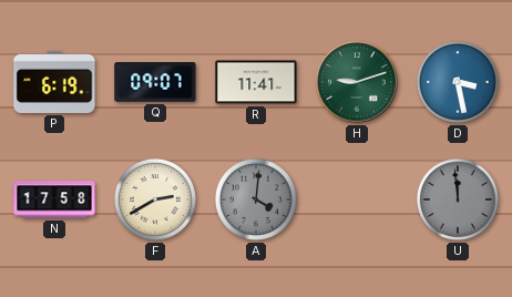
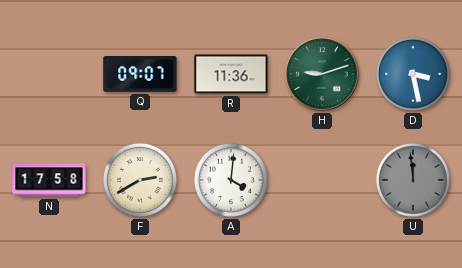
P: 6:19 -> none (54, 82)
R: 11:41 -> 11:36 (231, 74)
A dial: grey -> white (231, 180)
